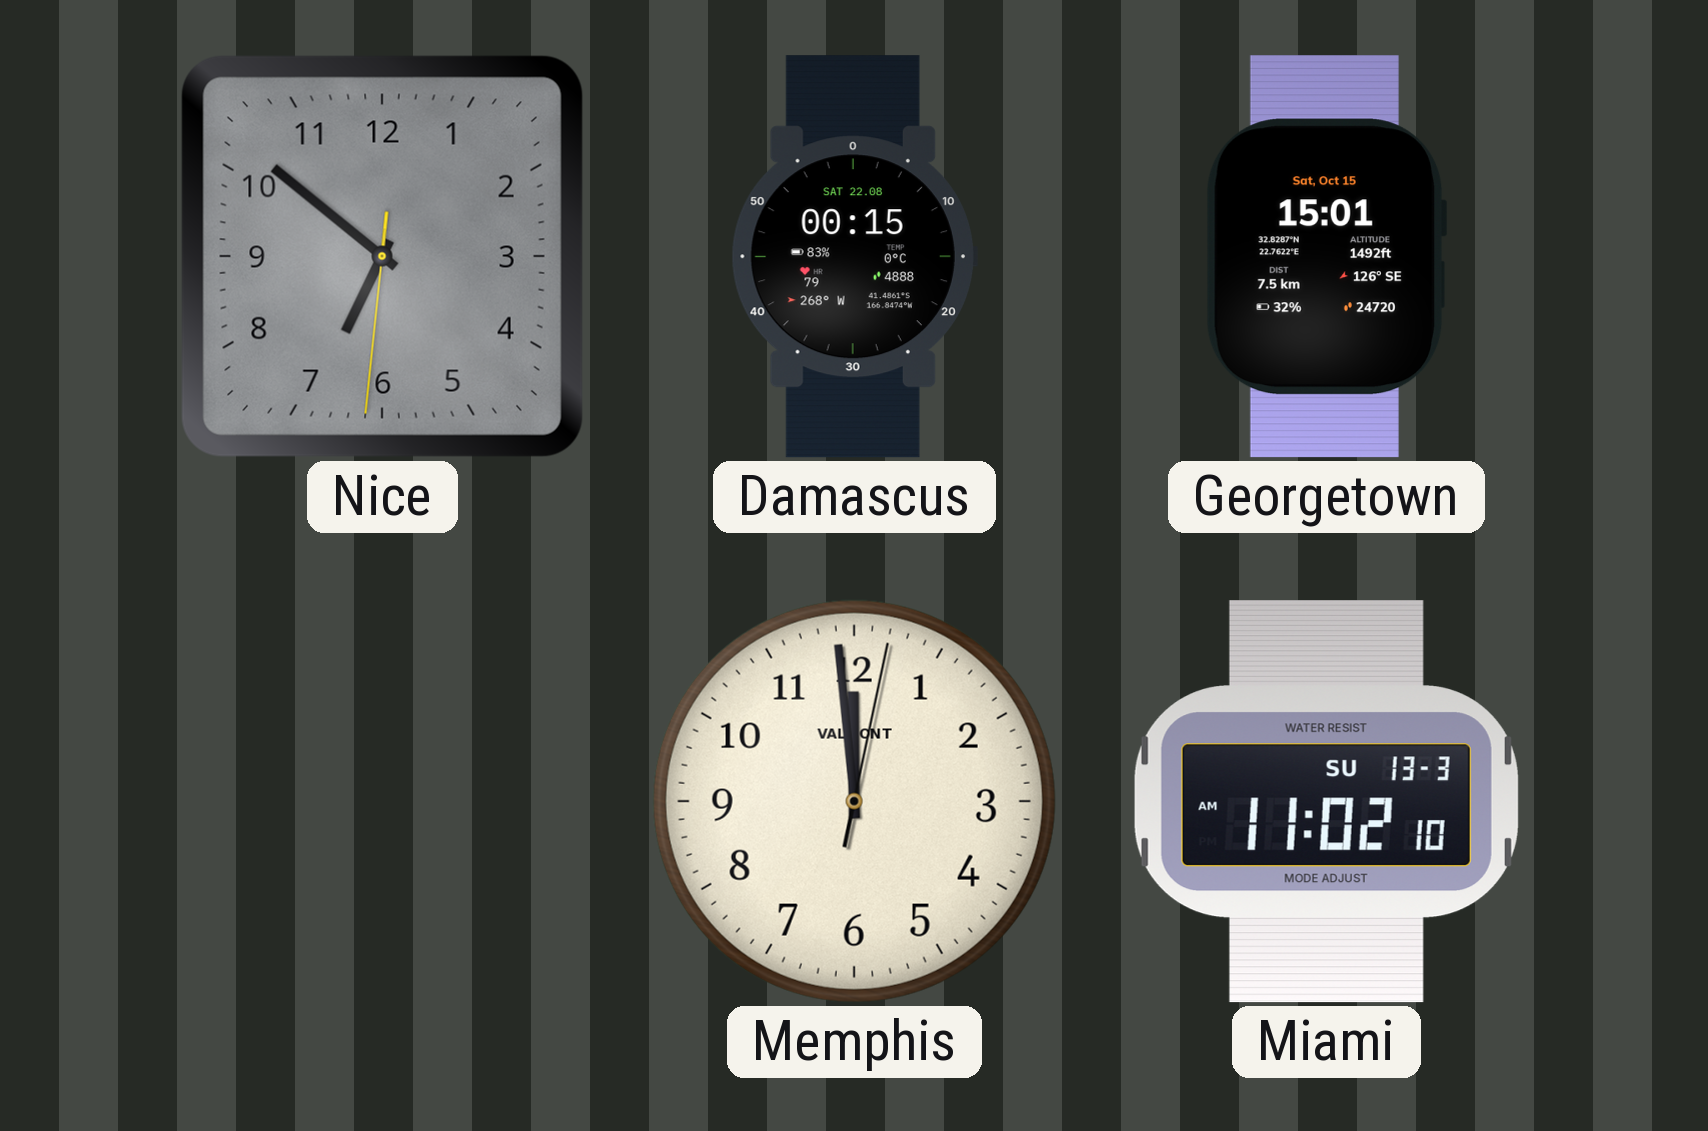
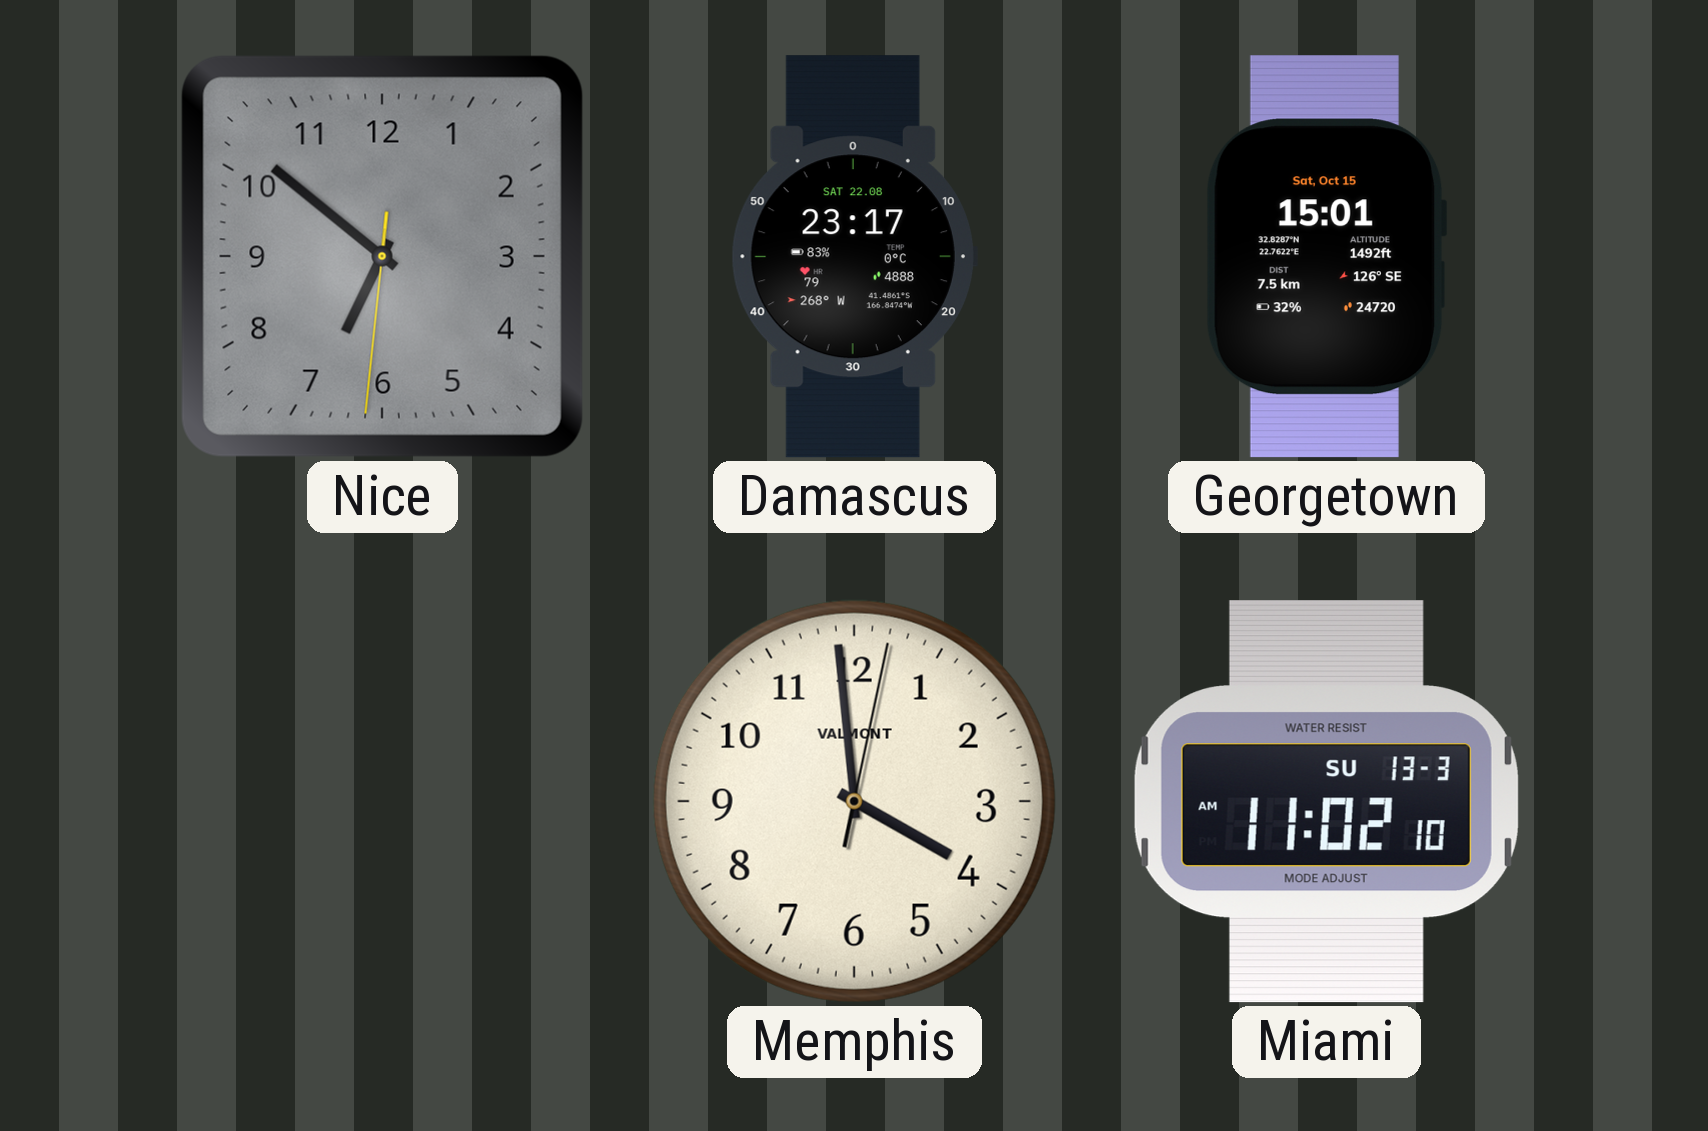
Damascus: 00:15 -> 23:17 (854, 257)
Memphis: 11:59 -> 3:59 (854, 801)
